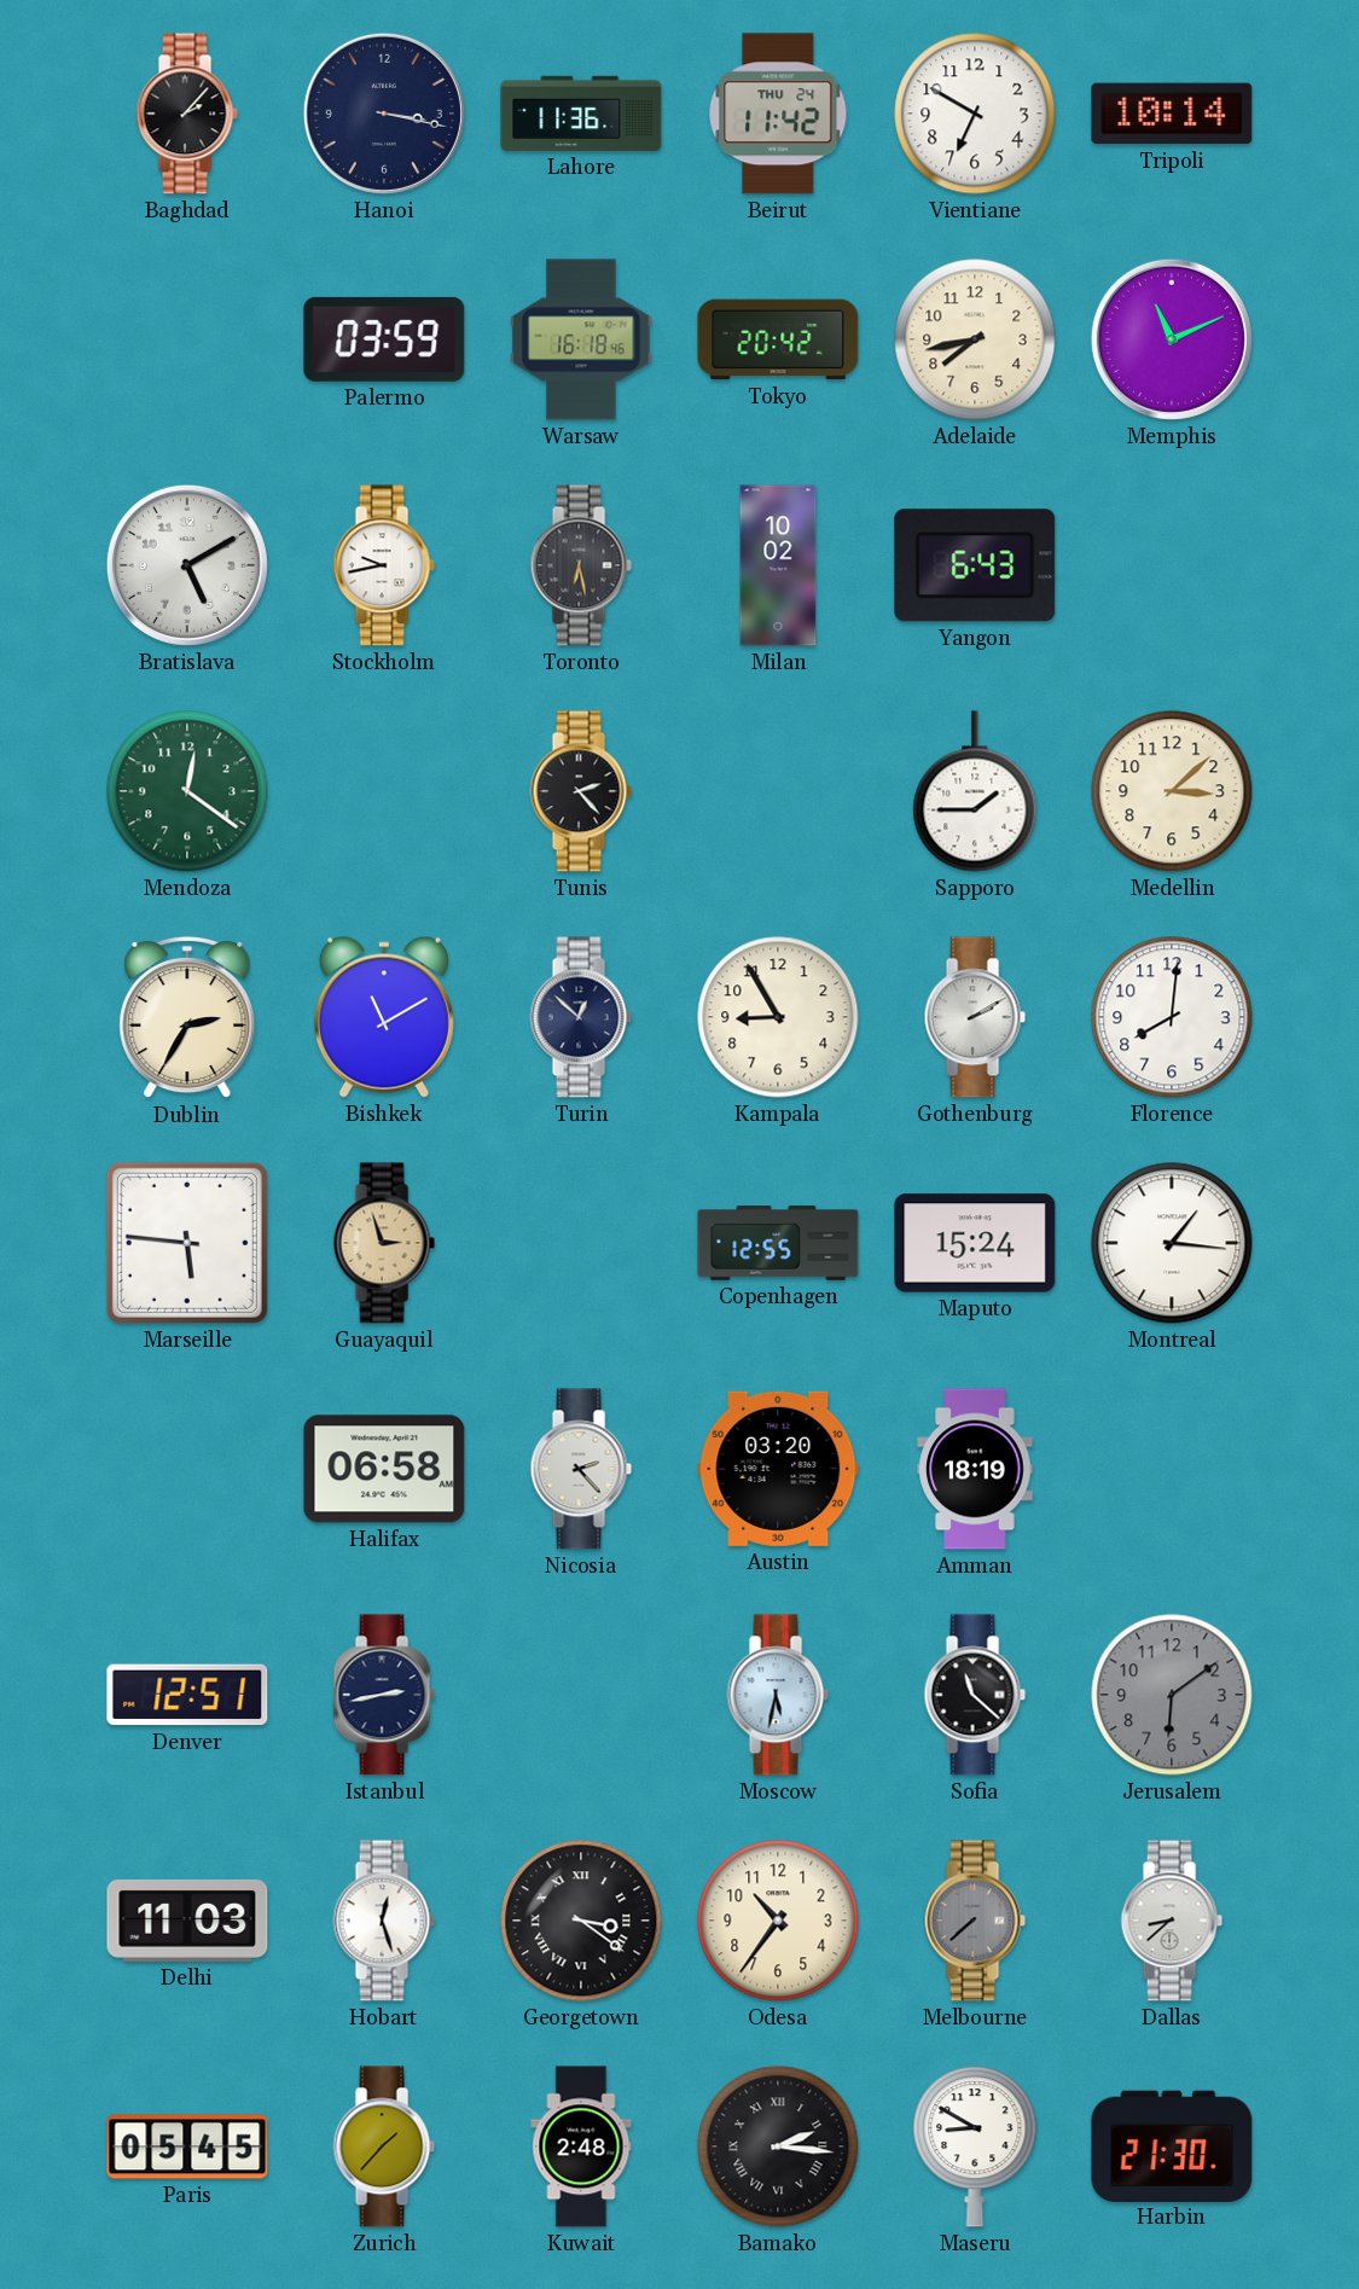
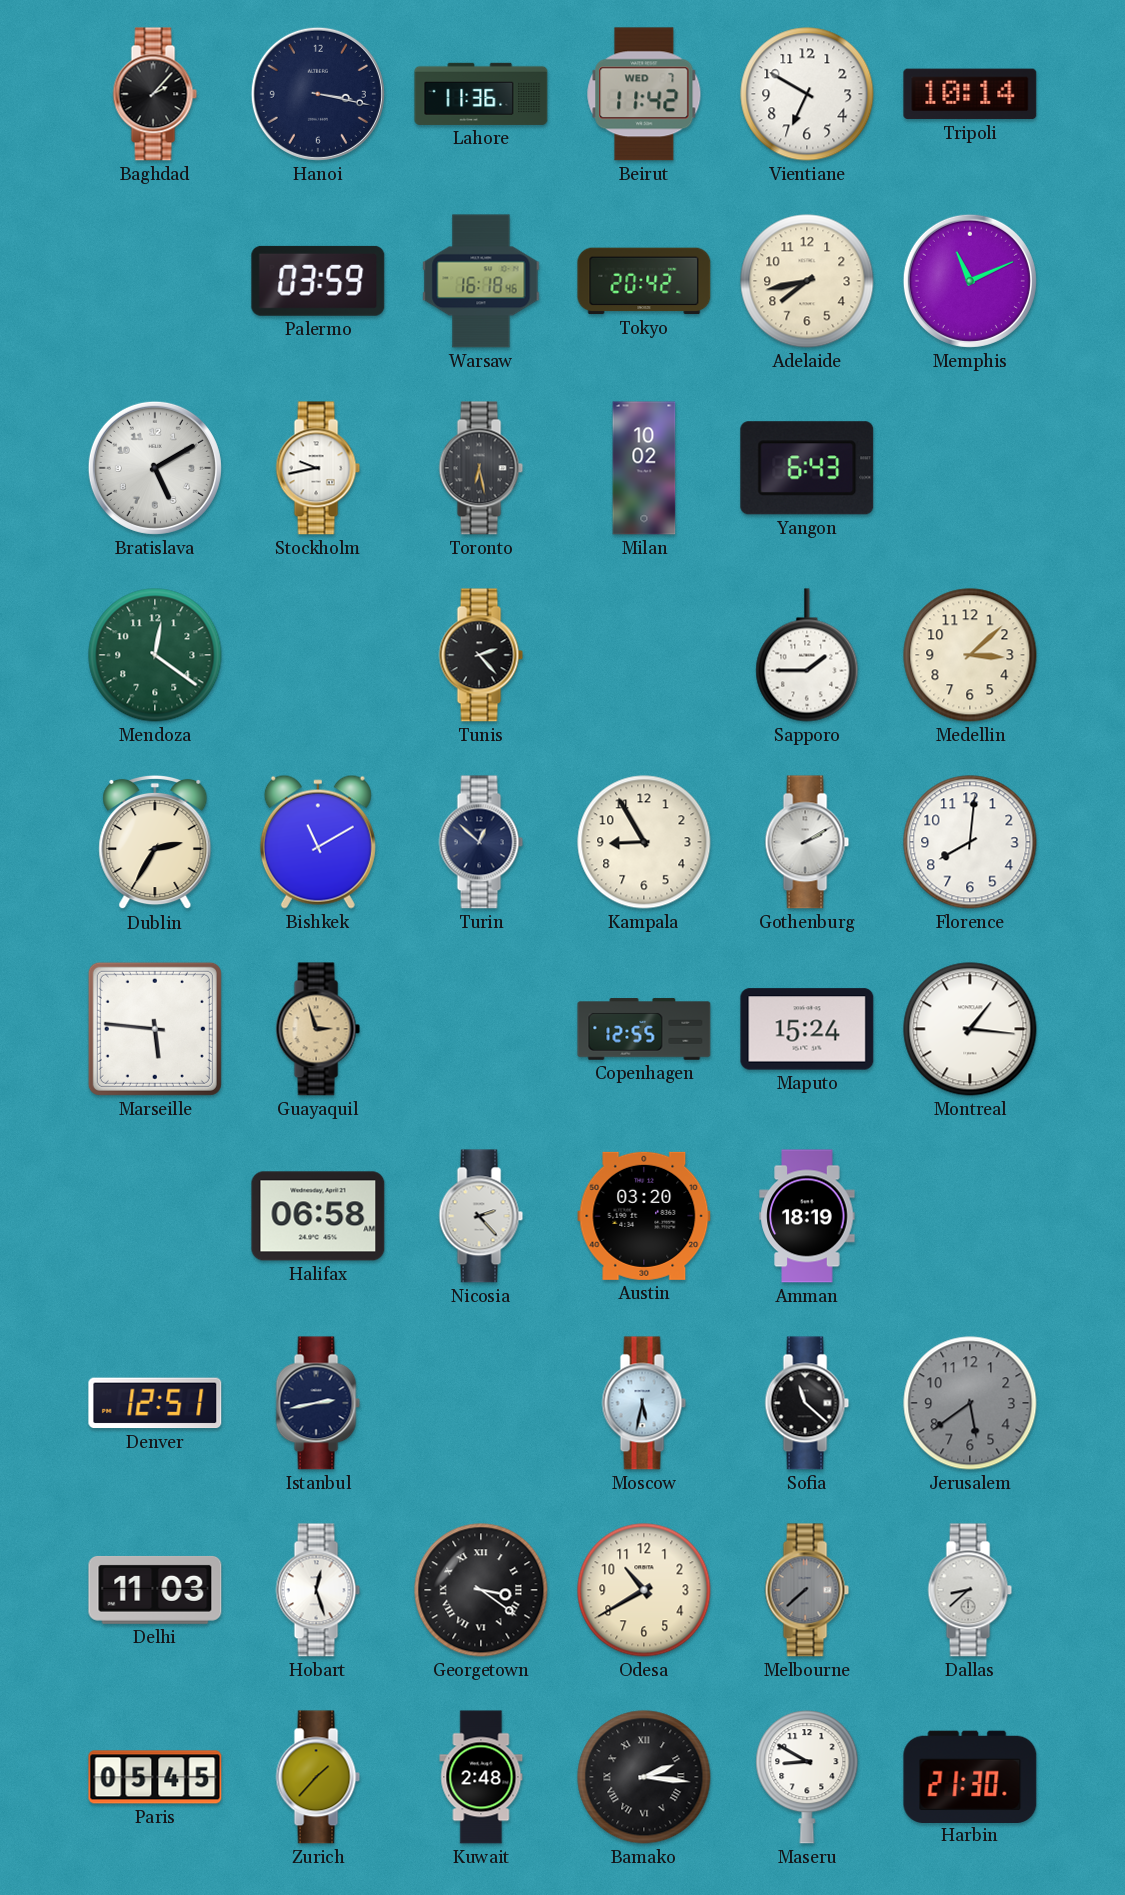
Beirut date: THU 24 -> WED 7 (644, 94)
Jerusalem: 6:09 -> 5:39 (970, 1403)
Odesa: 10:36 -> 10:40 (644, 1590)
